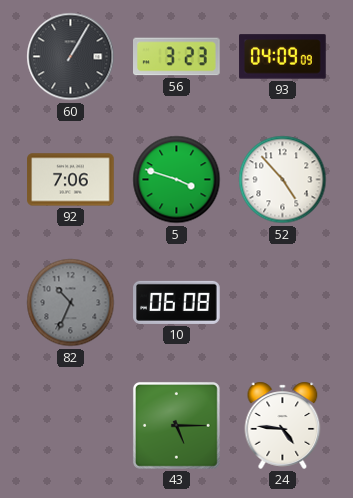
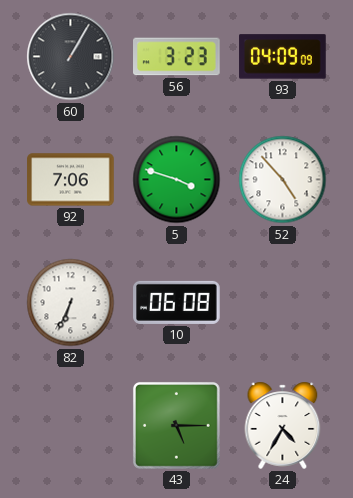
82: 10:34 -> 6:34 (71, 303)
82 dial: grey -> white (71, 303)
24: 4:46 -> 4:35 (283, 425)
